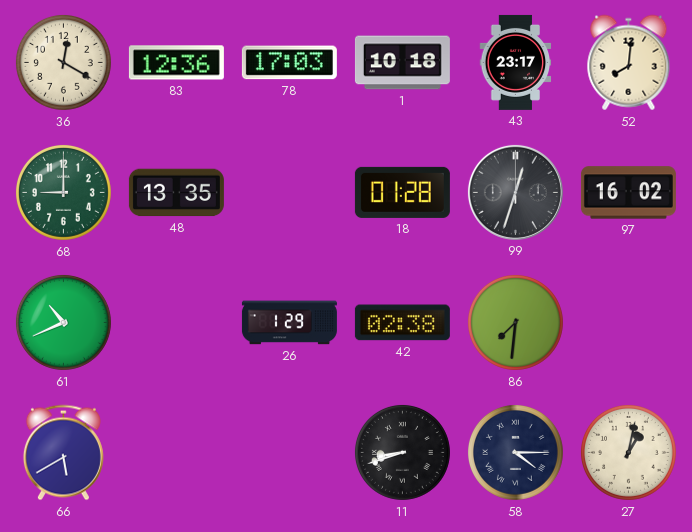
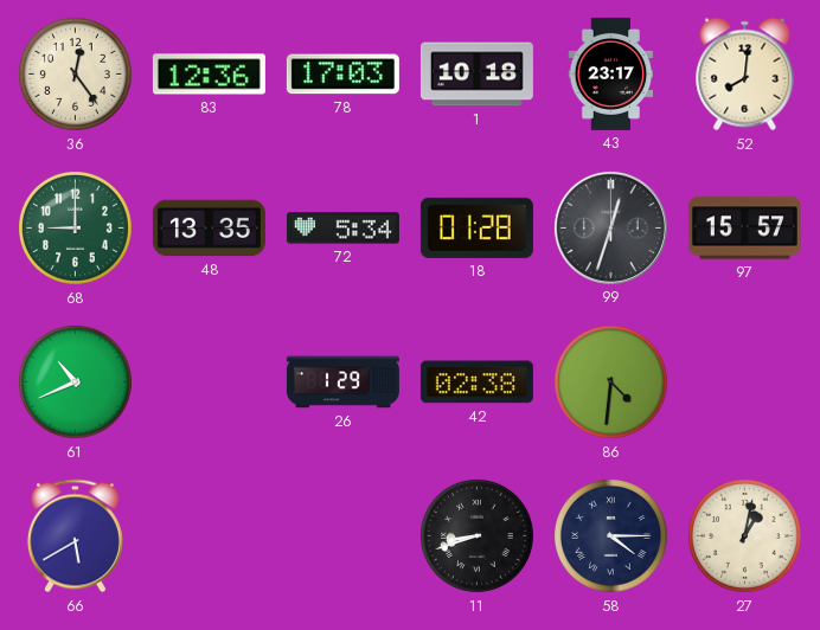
36: 12:20 -> 12:24 (75, 73)
72: none -> 5:34 (342, 229)
97: 16:02 -> 15:57 (744, 229)
86: 7:31 -> 4:31 (610, 381)
